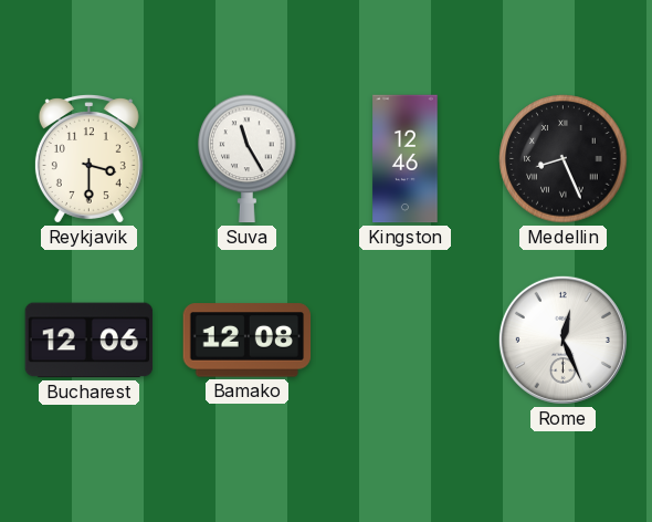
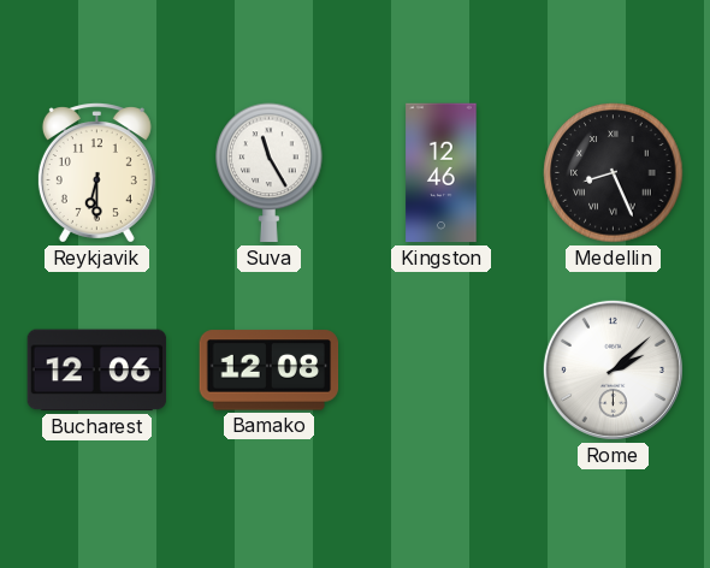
Reykjavik: 3:30 -> 6:30 (96, 173)
Rome: 12:26 -> 2:08 (613, 369)
